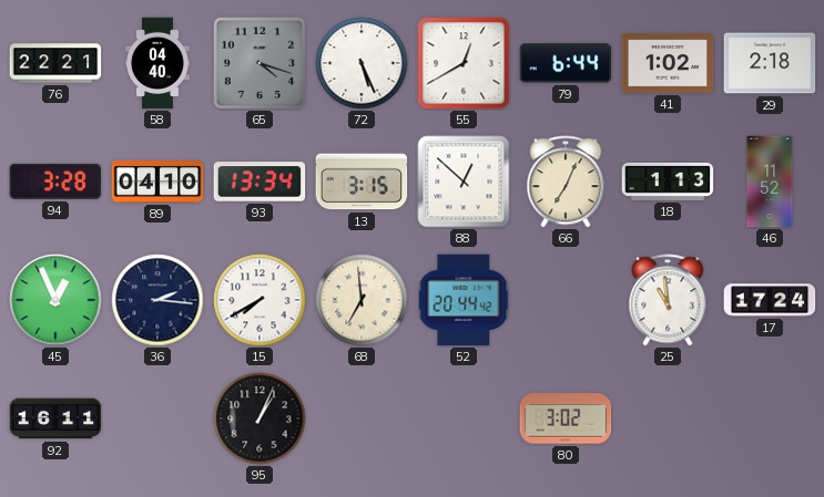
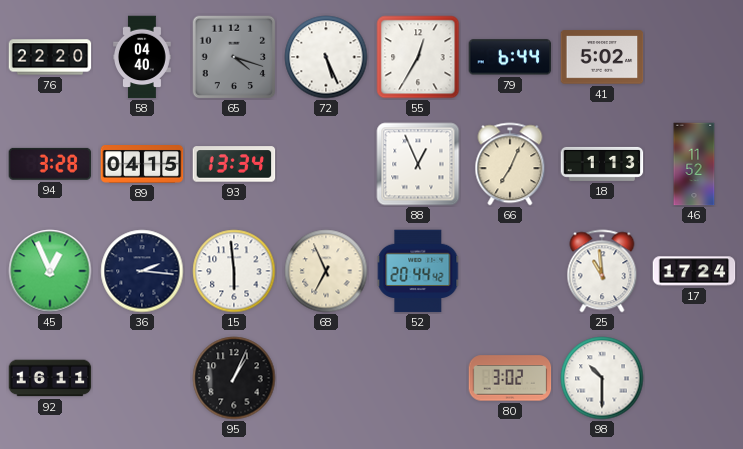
76: 22:21 -> 22:20 (50, 57)
55: 12:40 -> 12:35 (418, 57)
41: 1:02 -> 5:02 (602, 57)
29: 2:18 -> none (770, 63)
89: 04:10 -> 04:15 (142, 165)
13: 3:15 -> none (362, 182)
88: 12:52 -> 12:56 (418, 164)
15: 7:40 -> 5:59 (234, 271)
68: 6:59 -> 6:56 (326, 271)
98: none -> 10:30 (602, 378)
